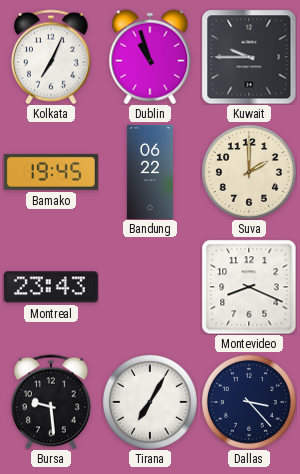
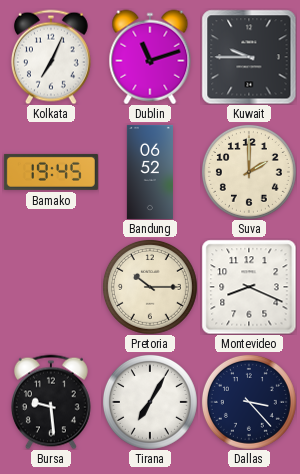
Dublin: 10:57 -> 11:12 (150, 57)
Bandung: 06:22 -> 06:52 (150, 172)
Montreal: 23:43 -> none (51, 287)
Pretoria: none -> 10:15 (150, 287)
